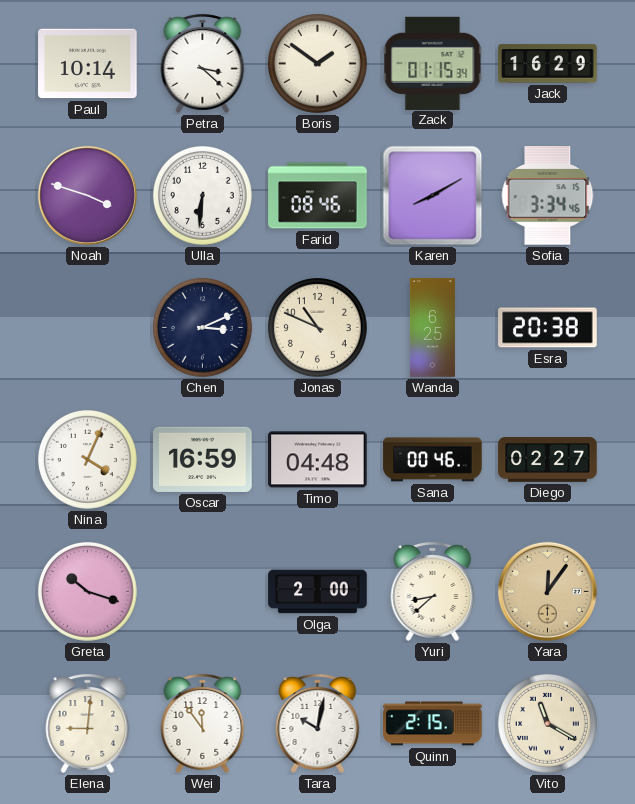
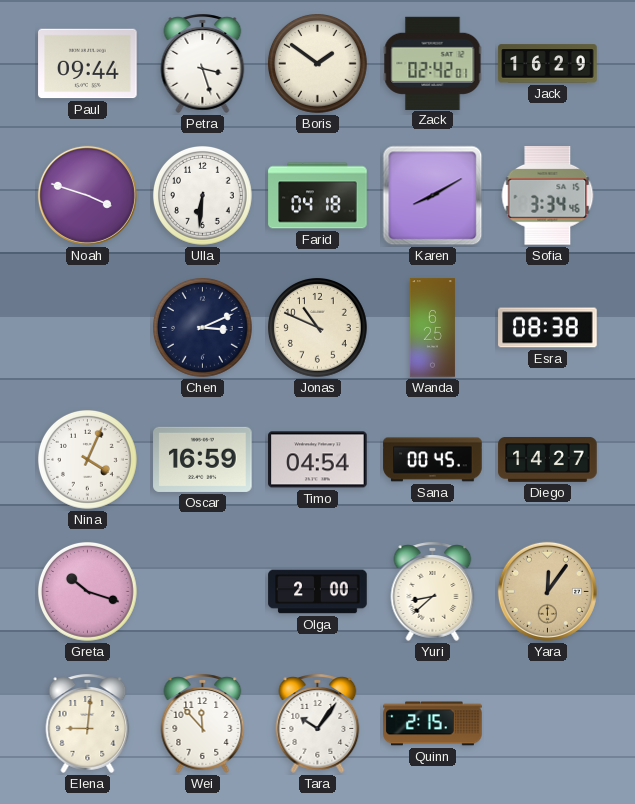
Paul: 10:14 -> 09:44 (88, 64)
Petra: 3:22 -> 3:27 (203, 63)
Zack: 01:15 -> 02:42 (433, 63)
Farid: 08:46 -> 04:18 (318, 196)
Esra: 20:38 -> 08:38 (548, 328)
Timo: 04:48 -> 04:54 (318, 460)
Sana: 00:46 -> 00:45 (433, 460)
Diego: 02:27 -> 14:27 (548, 460)
Wei: 11:54 -> 11:53 (203, 723)
Tara: 10:02 -> 10:06 (318, 723)
Vito: 11:20 -> none (548, 724)
